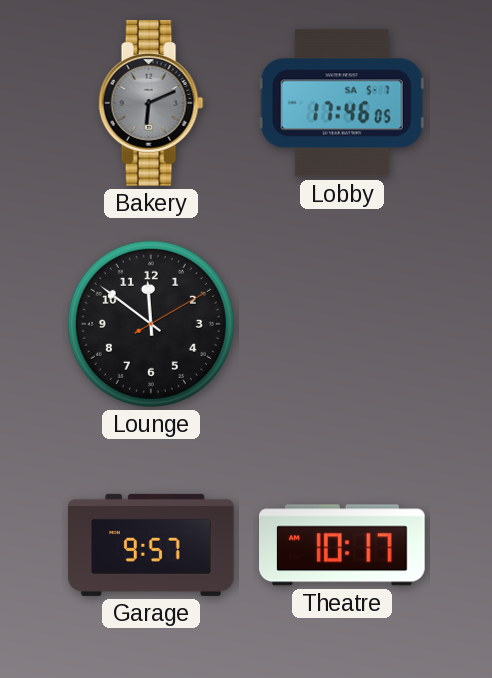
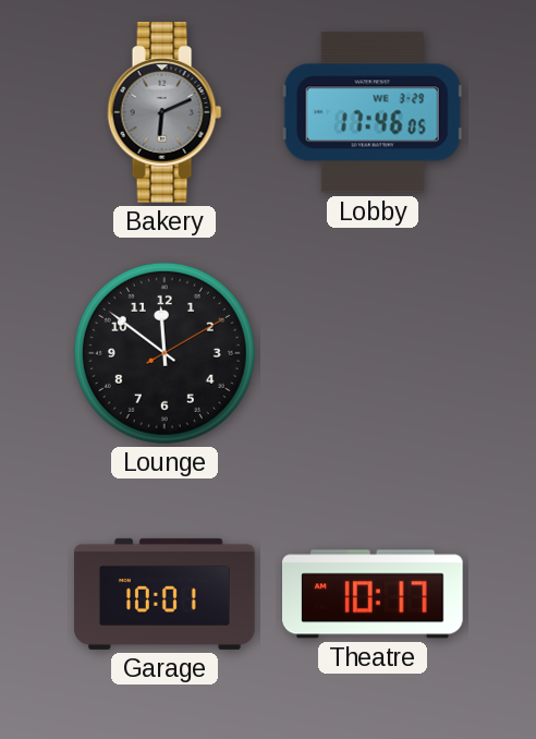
Lobby date: SA 5-7 -> WE 3-29 (373, 112)
Garage: 9:57 -> 10:01 (165, 594)
